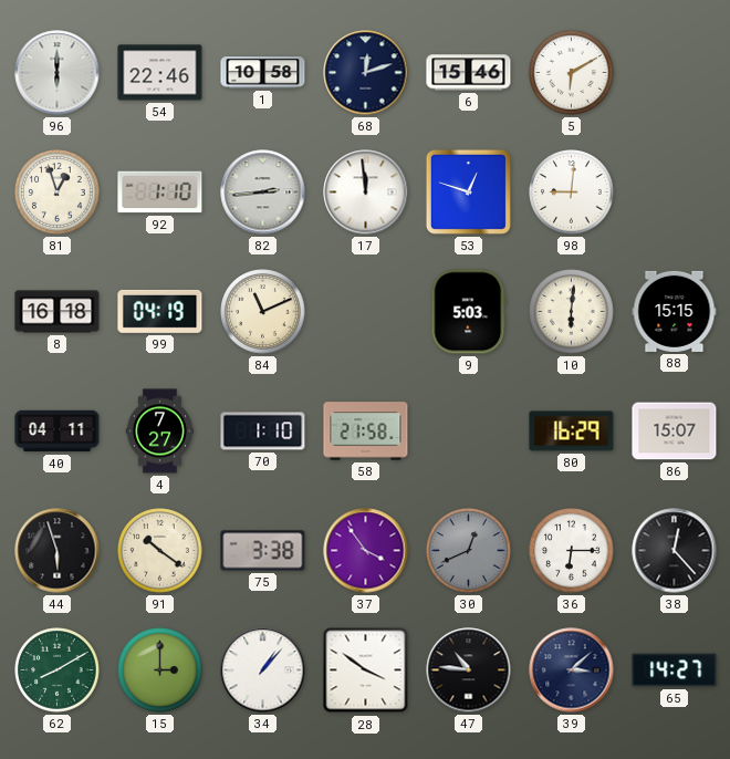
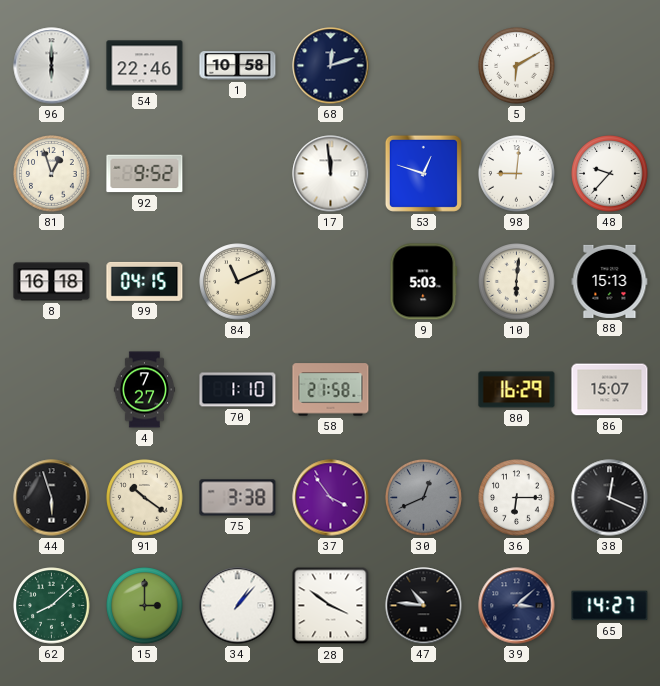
6: 15:46 -> none (469, 73)
92: 1:10 -> 9:52 (145, 174)
82: 2:44 -> none (263, 193)
48: none -> 9:37 (610, 174)
99: 04:19 -> 04:15 (145, 281)
88: 15:15 -> 15:13 (610, 281)
40: 04:11 -> none (58, 432)
38: 12:23 -> 12:19 (610, 498)
62: 8:10 -> 8:08 (52, 606)
